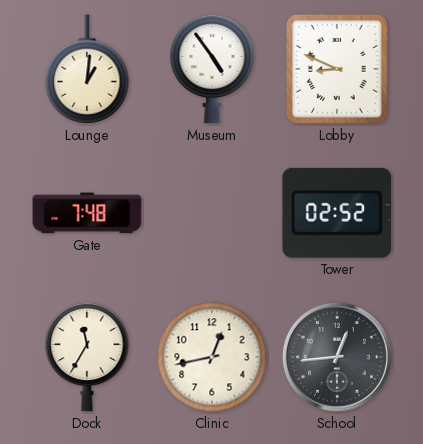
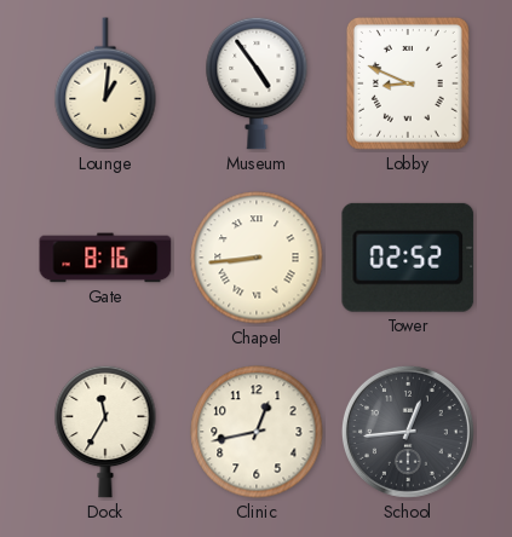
Gate: 7:48 -> 8:16 (105, 258)
Chapel: none -> 8:44 (257, 258)
